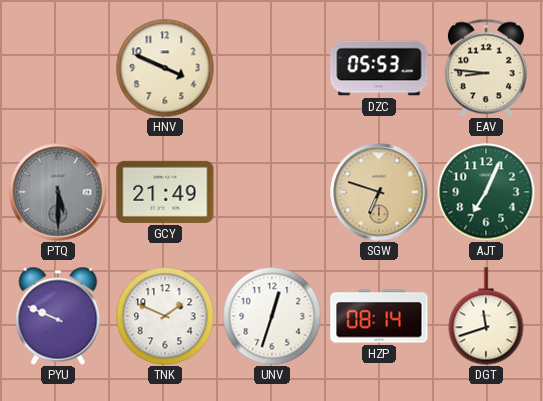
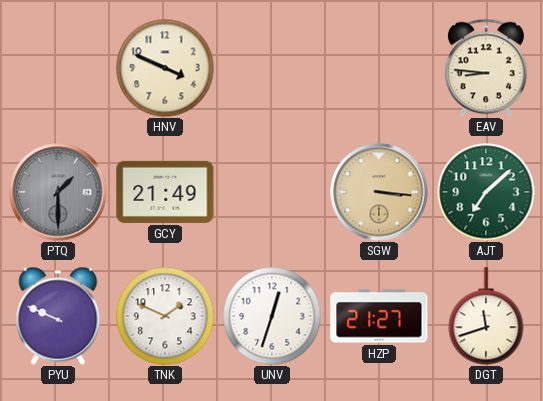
DZC: 05:53 -> none (379, 68)
PTQ: 5:30 -> 1:30 (58, 192)
SGW: 6:48 -> 3:16 (379, 192)
AJT: 7:04 -> 7:08 (486, 192)
HZP: 08:14 -> 21:27 (379, 316)
